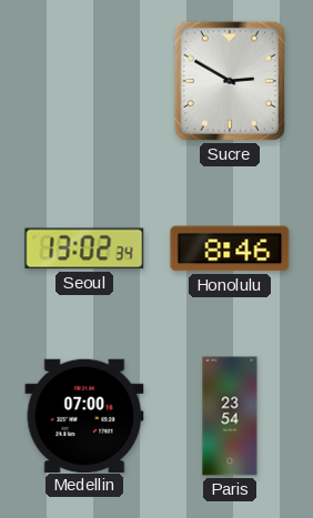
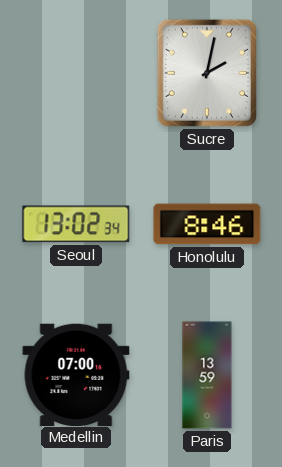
Sucre: 2:50 -> 2:02 (207, 73)
Paris: 23:54 -> 13:59 (207, 375)
